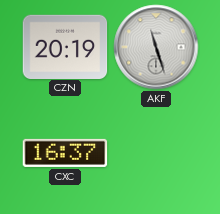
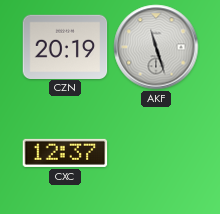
CXC: 16:37 -> 12:37 (65, 153)
